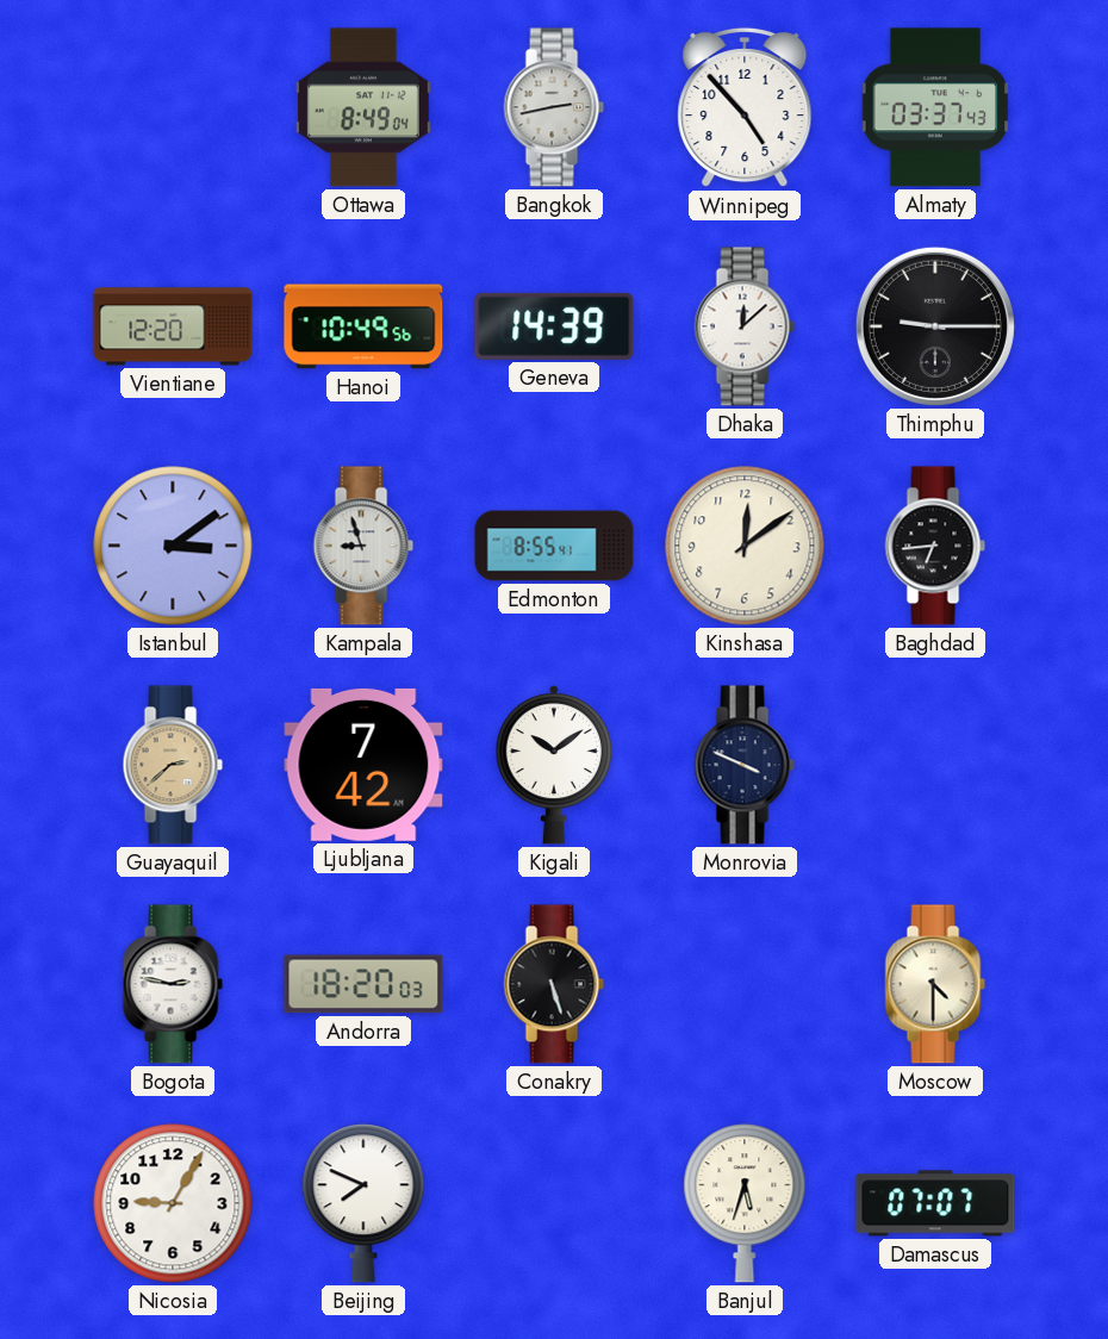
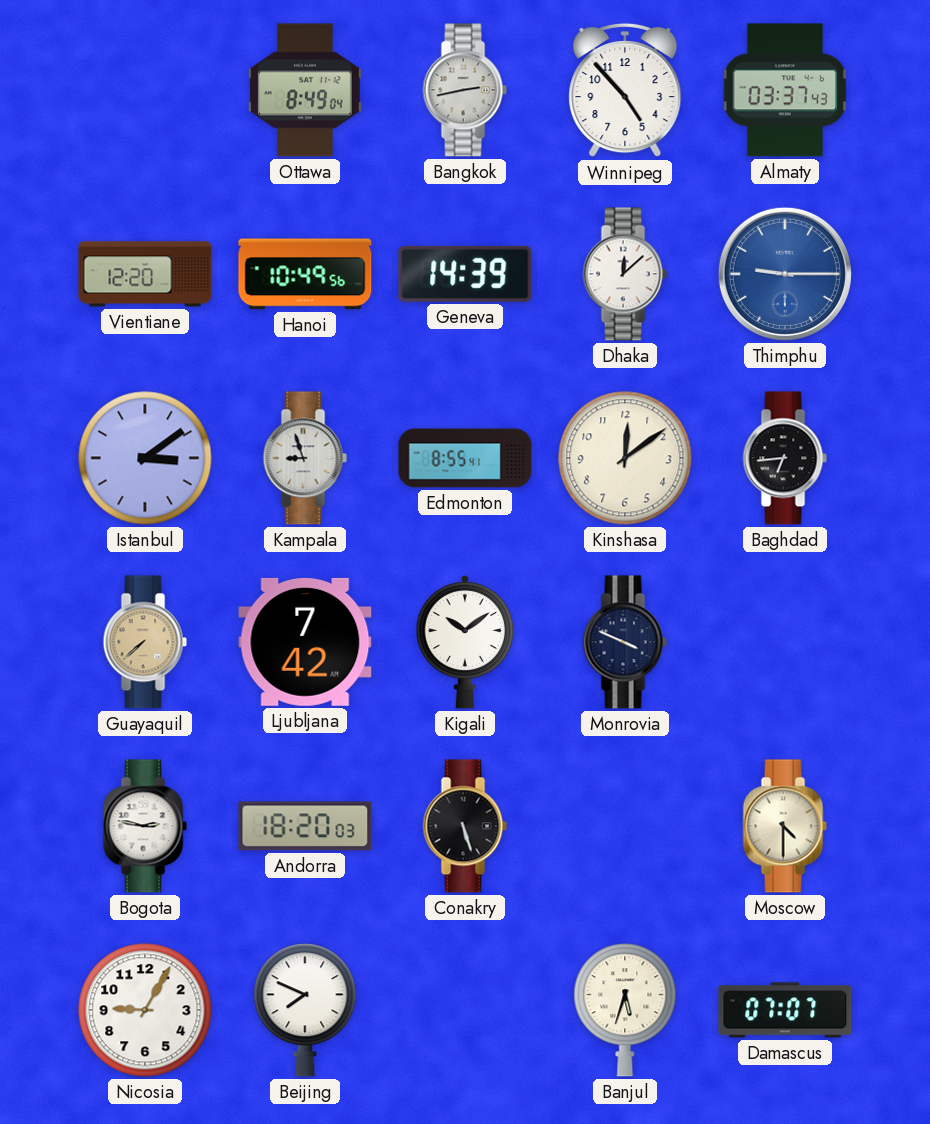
Thimphu dial: black -> blue (785, 274)
Guayaquil: 2:38 -> 7:38 (145, 642)
